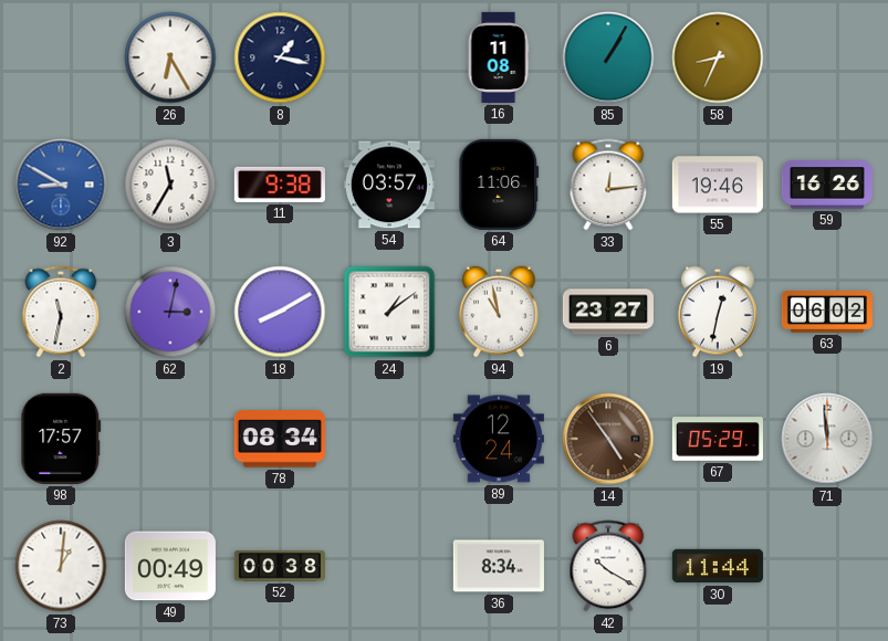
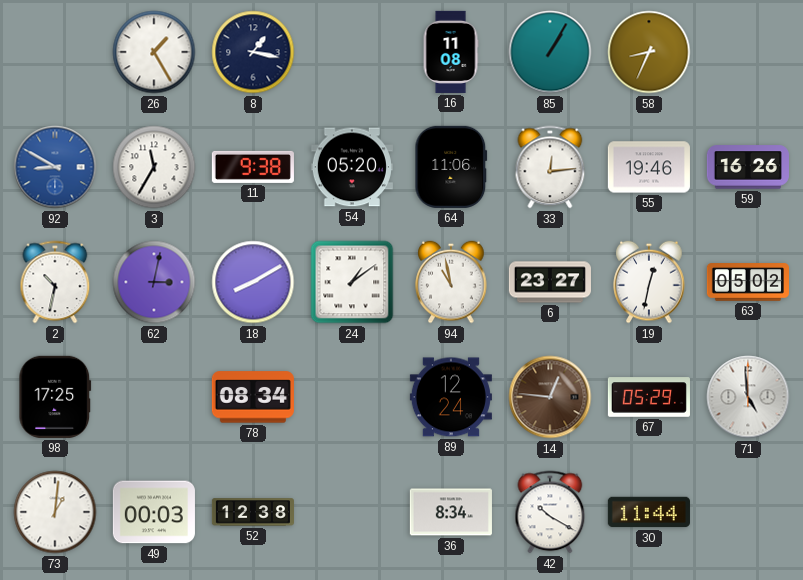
26: 6:25 -> 1:25 (154, 52)
54: 03:57 -> 05:20 (352, 167)
2: 11:32 -> 10:32 (55, 282)
63: 06:02 -> 05:02 (748, 282)
98: 17:57 -> 17:25 (55, 397)
14: 4:54 -> 12:46 (550, 397)
71: 11:59 -> 4:59 (748, 397)
49: 00:49 -> 00:03 (154, 512)
52: 00:38 -> 12:38 (253, 512)
